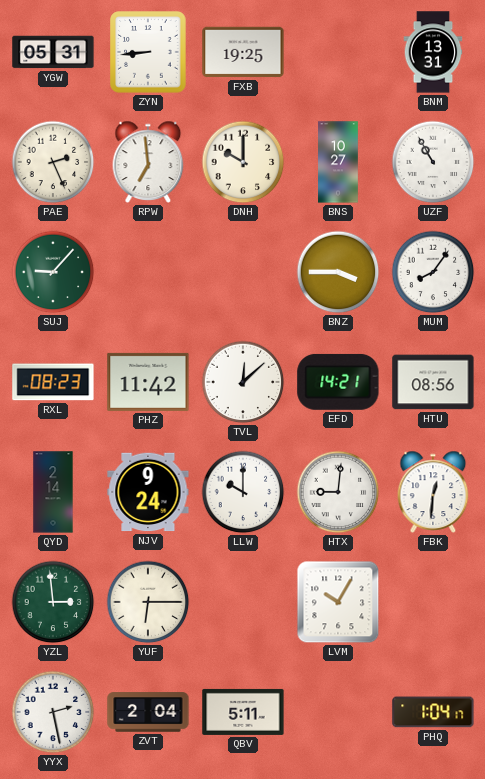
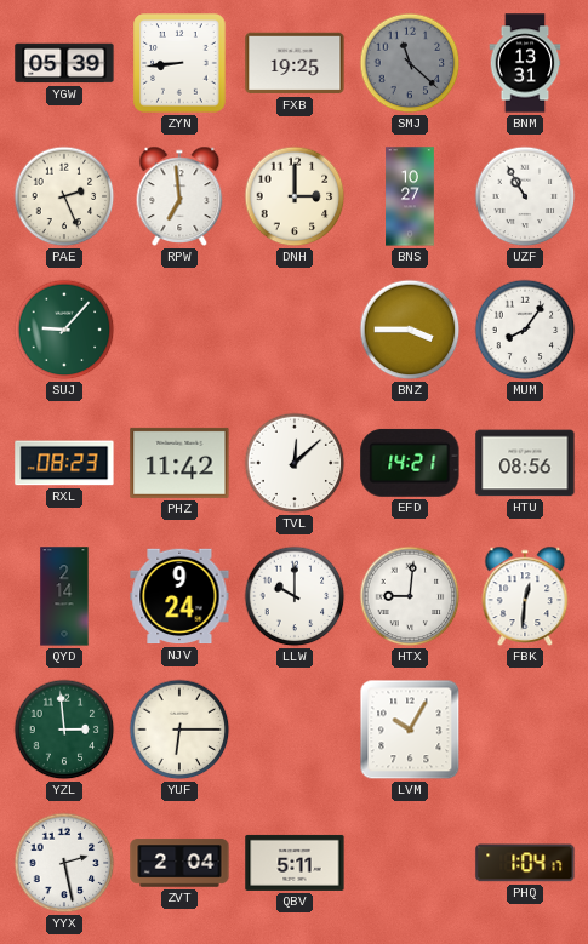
YGW: 05:31 -> 05:39 (64, 63)
SMJ: none -> 11:22 (410, 63)
DNH: 10:00 -> 3:00 (295, 196)
